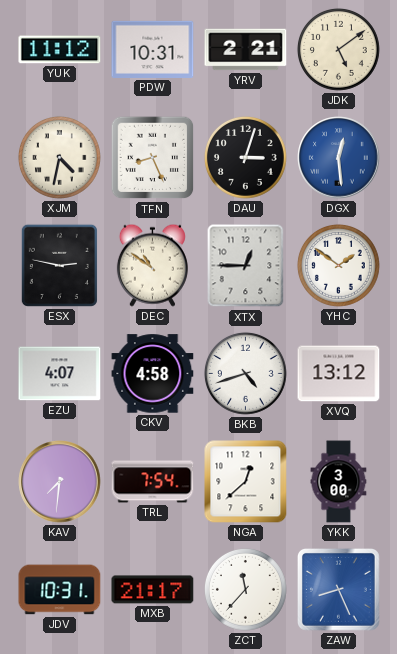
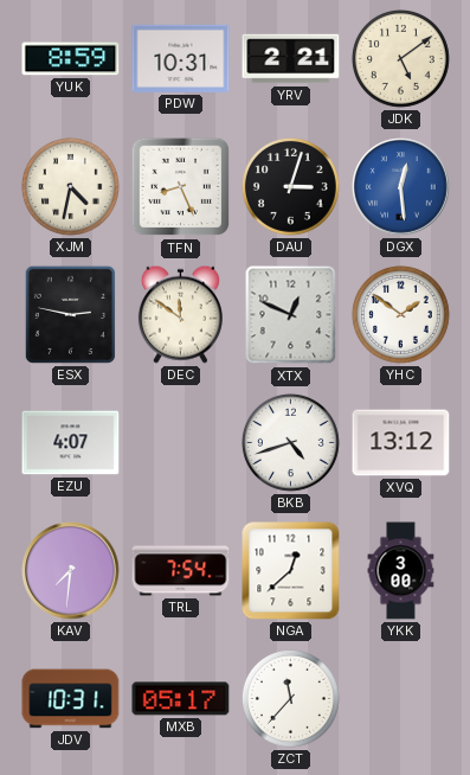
YUK: 11:12 -> 8:59 (71, 59)
DEC: 10:51 -> 11:51 (180, 314)
XTX: 12:45 -> 12:49 (291, 315)
CKV: 4:58 -> none (153, 374)
MXB: 21:17 -> 05:17 (181, 699)
ZAW: 8:26 -> none (338, 589)
